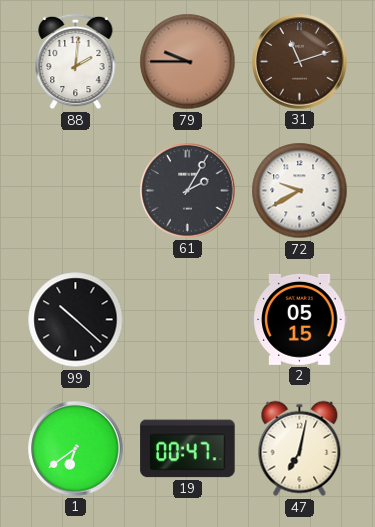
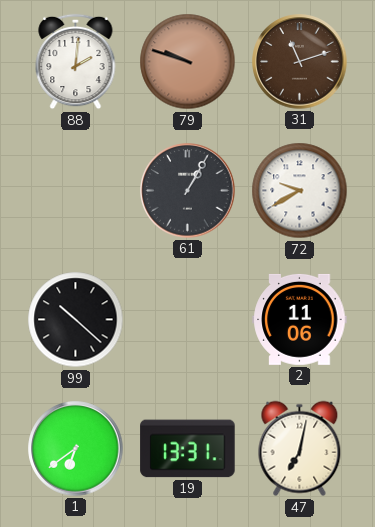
79: 9:45 -> 9:48 (188, 62)
61: 2:05 -> 1:05 (188, 191)
2: 05:15 -> 11:06 (300, 319)
19: 00:47 -> 13:31 (188, 449)
